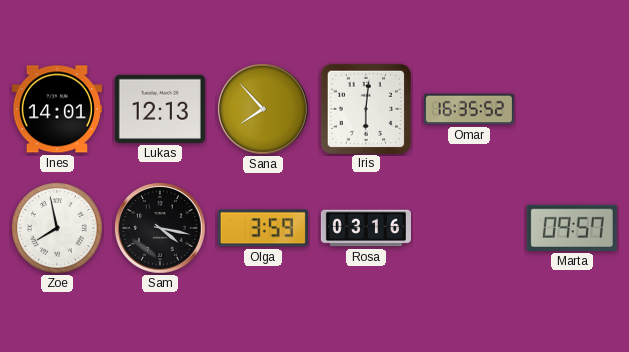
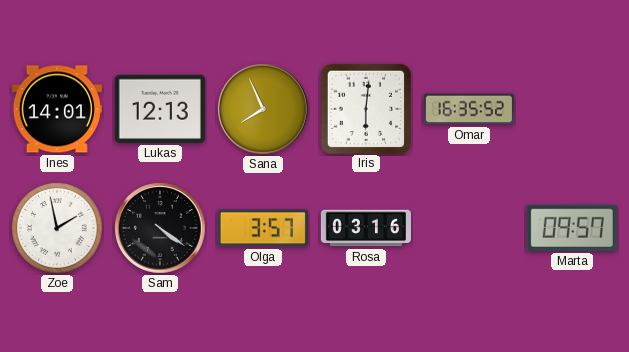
Sana: 7:53 -> 7:56 (263, 109)
Zoe: 7:58 -> 1:58 (57, 228)
Sam: 4:17 -> 4:21 (160, 228)
Olga: 3:59 -> 3:57 (263, 228)
